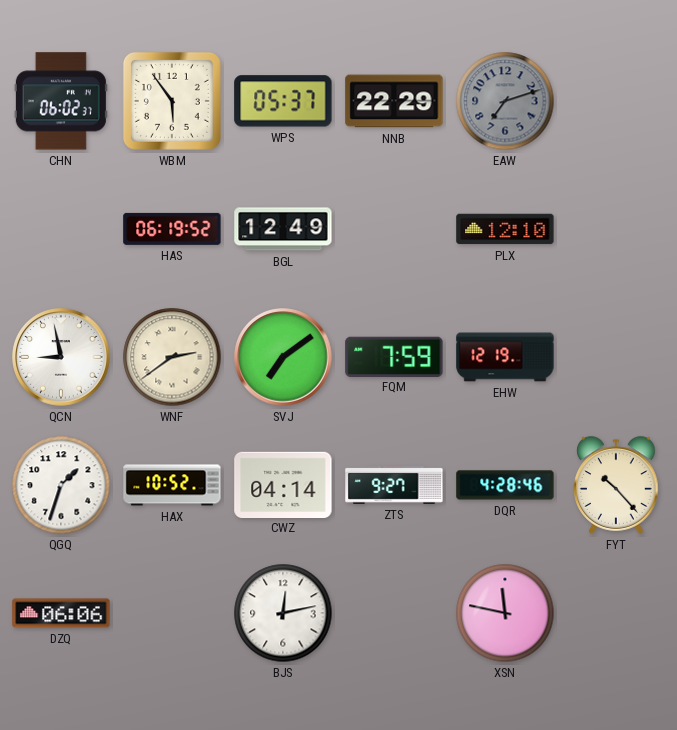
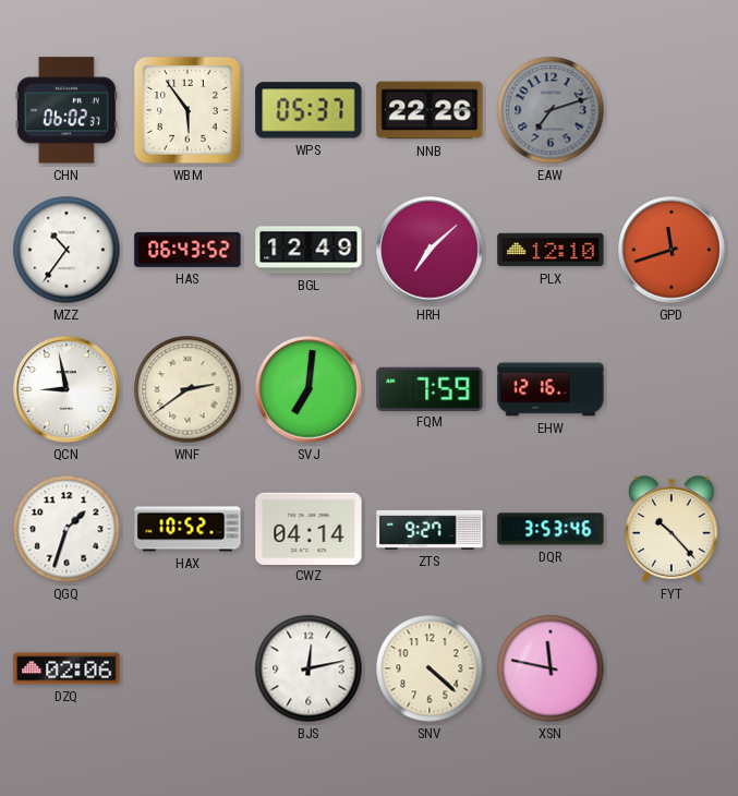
NNB: 22:29 -> 22:26 (430, 110)
MZZ: none -> 10:36 (66, 250)
HAS: 06:19 -> 06:43 (187, 250)
HRH: none -> 7:08 (430, 250)
GPD: none -> 11:42 (672, 250)
SVJ: 7:09 -> 7:01 (308, 389)
EHW: 12:19 -> 12:16 (551, 389)
DQR: 4:28 -> 3:53 (551, 529)
DZQ: 06:06 -> 02:06 (66, 668)
SNV: none -> 4:22 (430, 668)
